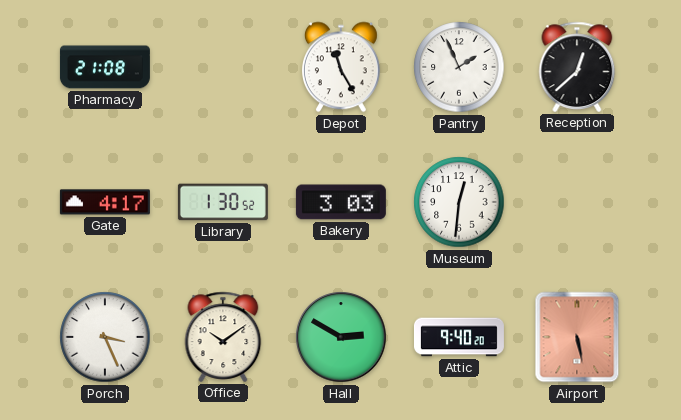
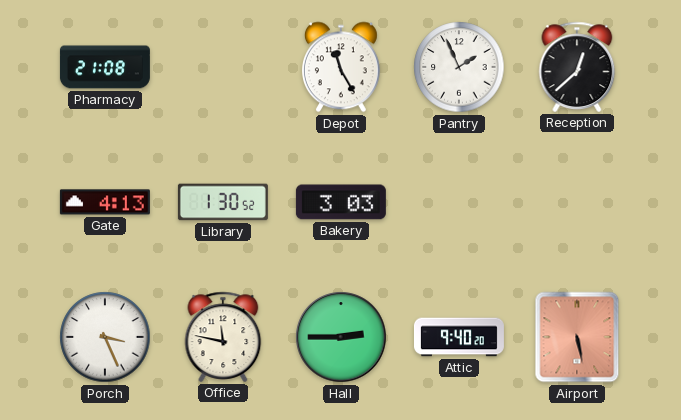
Gate: 4:17 -> 4:13 (105, 202)
Museum: 12:31 -> none (459, 202)
Office: 10:09 -> 11:47 (223, 337)
Hall: 2:50 -> 2:45 (341, 337)
